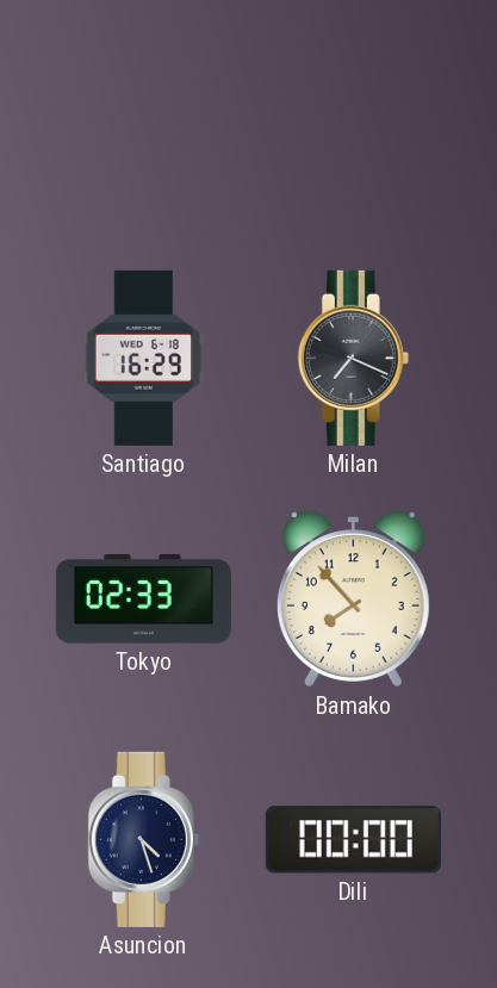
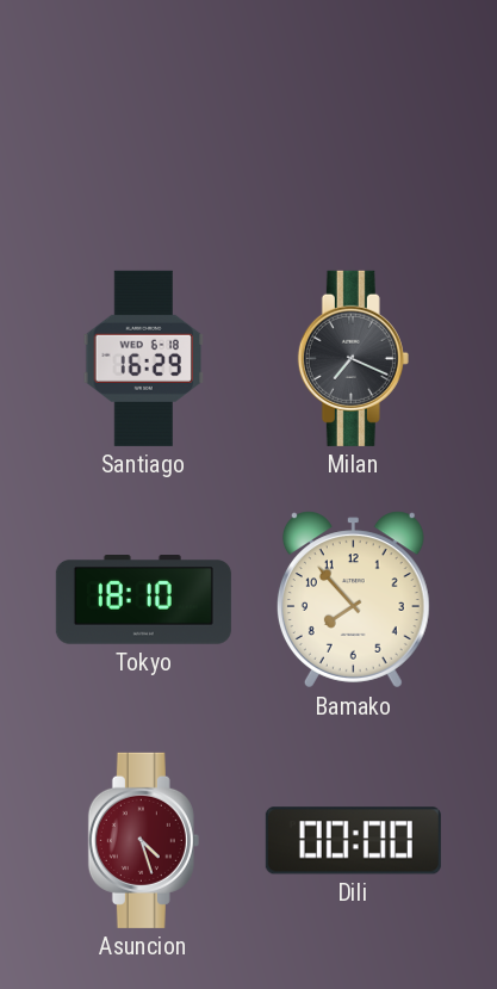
Tokyo: 02:33 -> 18:10 (143, 600)
Asuncion dial: navy -> burgundy (143, 840)
